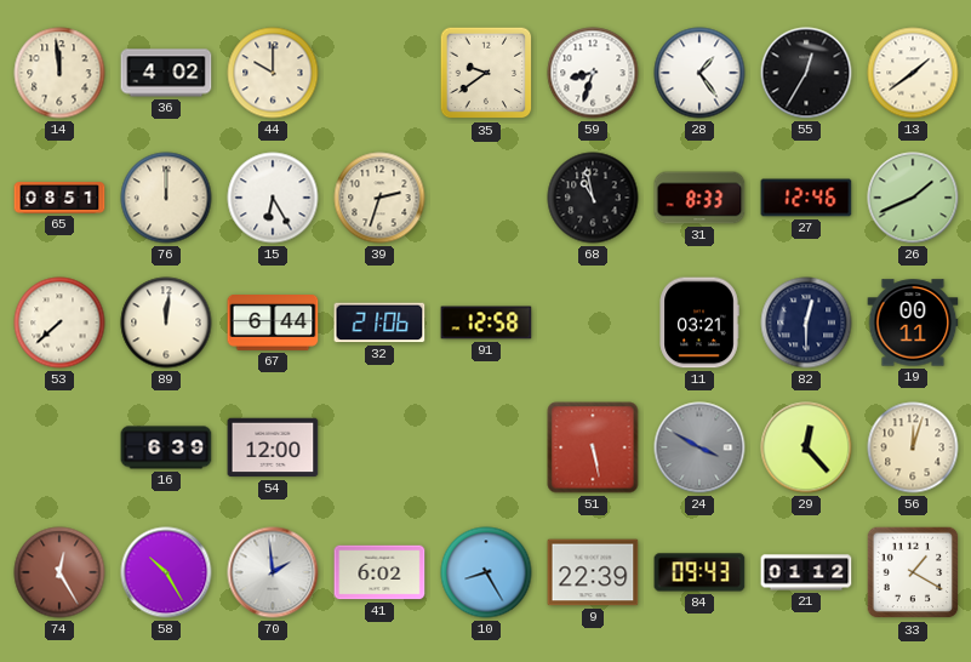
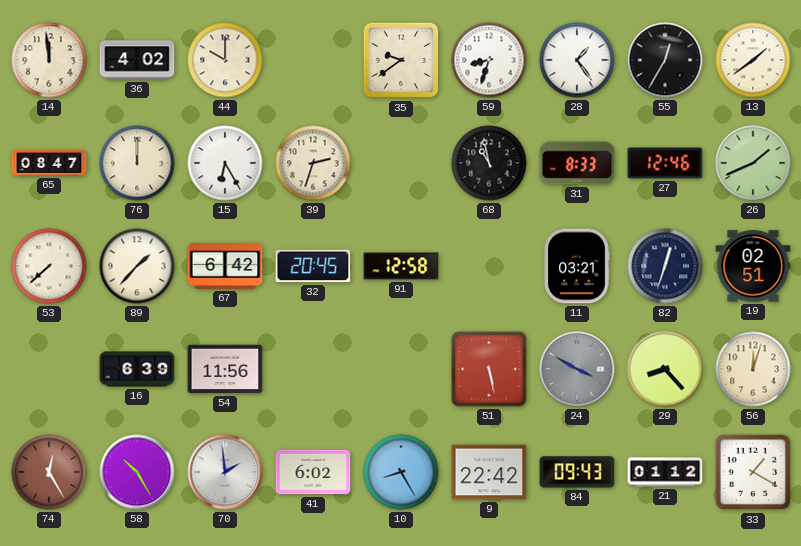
65: 08:51 -> 08:47 (49, 163)
89: 12:01 -> 1:37 (137, 266)
67: 6:44 -> 6:42 (225, 267)
32: 21:06 -> 20:45 (313, 266)
82: 12:30 -> 12:33 (665, 266)
19: 00:11 -> 02:51 (753, 266)
54: 12:00 -> 11:56 (225, 369)
29: 12:23 -> 8:23 (665, 369)
9: 22:39 -> 22:42 (489, 472)
